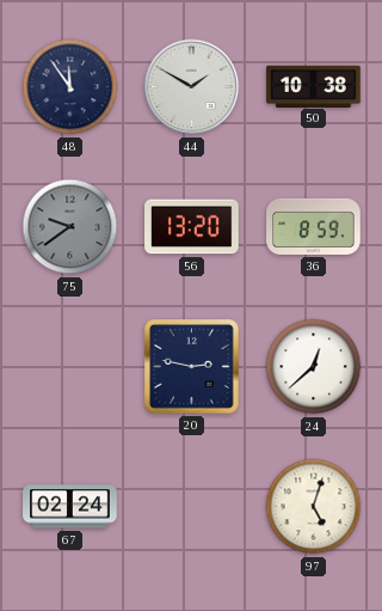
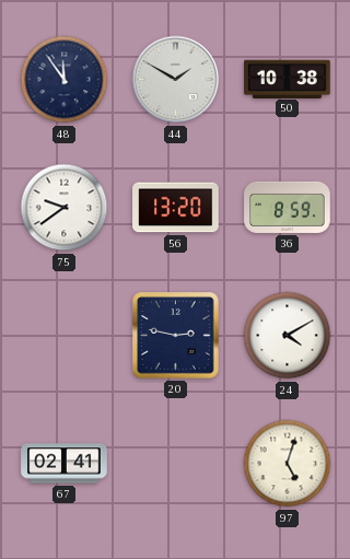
75 dial: grey -> white (65, 208)
24: 12:38 -> 4:10 (288, 336)
67: 02:24 -> 02:41 (65, 464)
